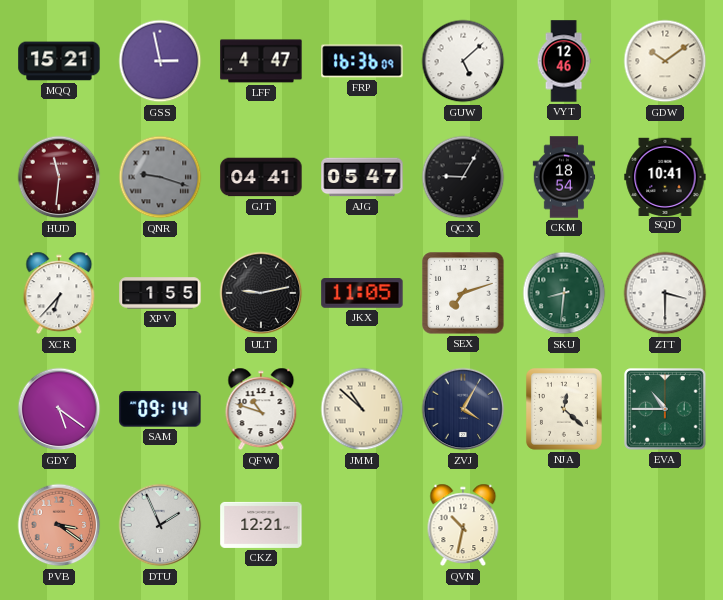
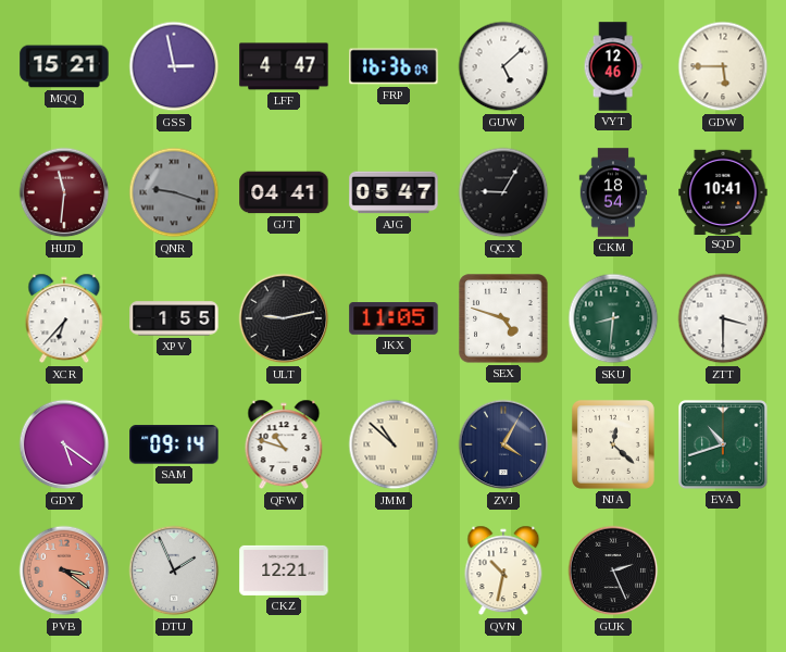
GDW: 10:09 -> 5:45 (723, 66)
SEX: 7:12 -> 4:48 (503, 318)
EVA: 10:45 -> 10:42 (723, 444)
GUK: none -> 2:26 (613, 570)
